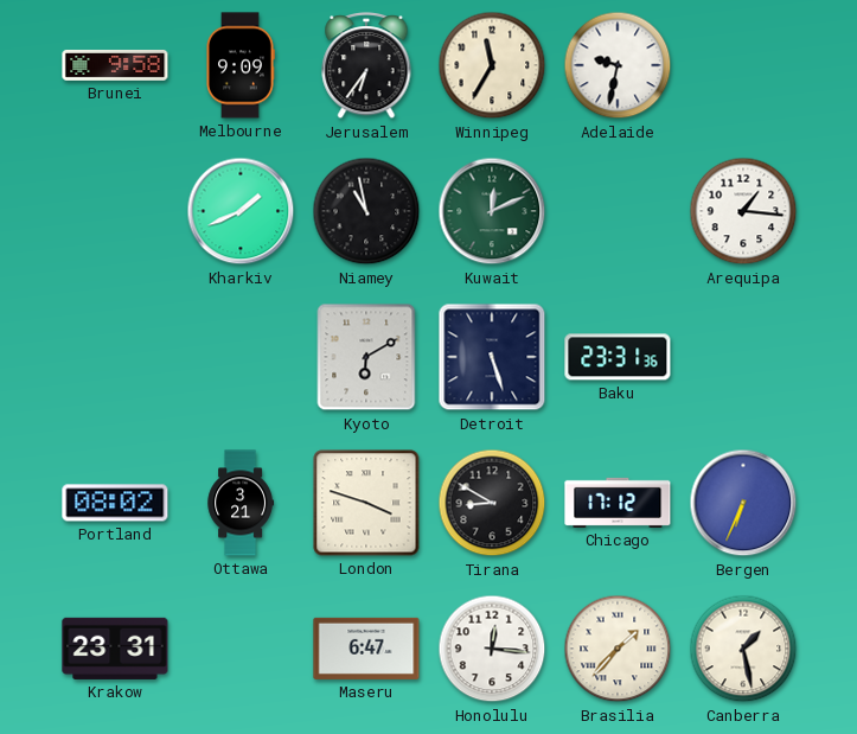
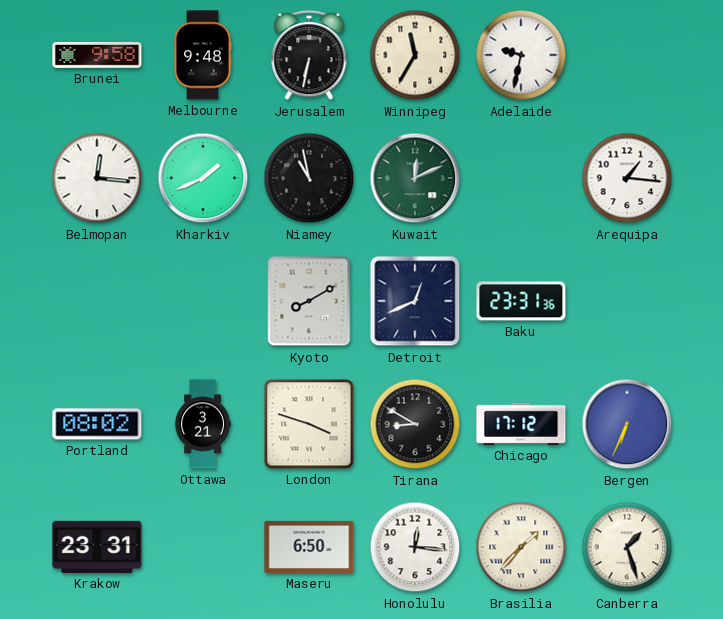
Melbourne: 9:09 -> 9:48 (203, 55)
Jerusalem: 6:36 -> 6:32 (309, 56)
Belmopan: none -> 12:16 (97, 178)
Kyoto: 6:10 -> 8:10 (309, 301)
Detroit: 5:27 -> 12:41 (415, 301)
Maseru: 6:47 -> 6:50 (309, 547)
Canberra: 1:28 -> 1:27 (627, 547)
